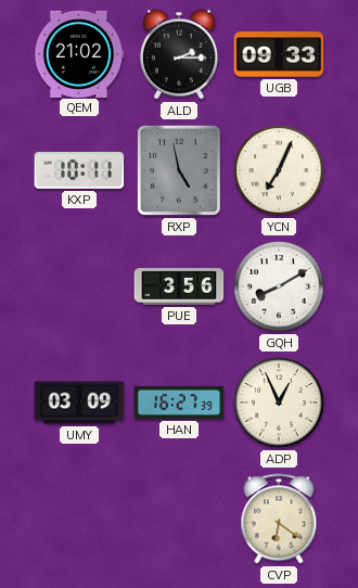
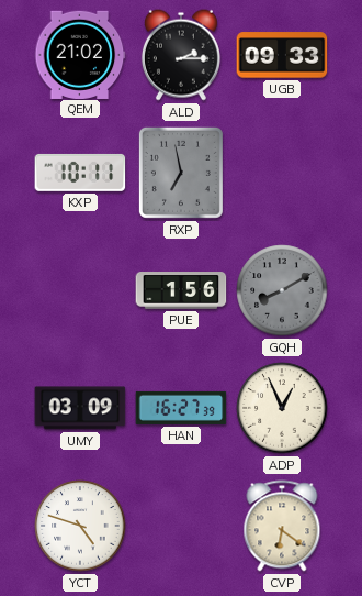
RXP: 4:58 -> 6:58 (181, 173)
YCN: 7:04 -> none (279, 170)
PUE: 3:56 -> 1:56 (181, 290)
GQH dial: white -> grey (282, 290)
YCT: none -> 4:48 (80, 526)
